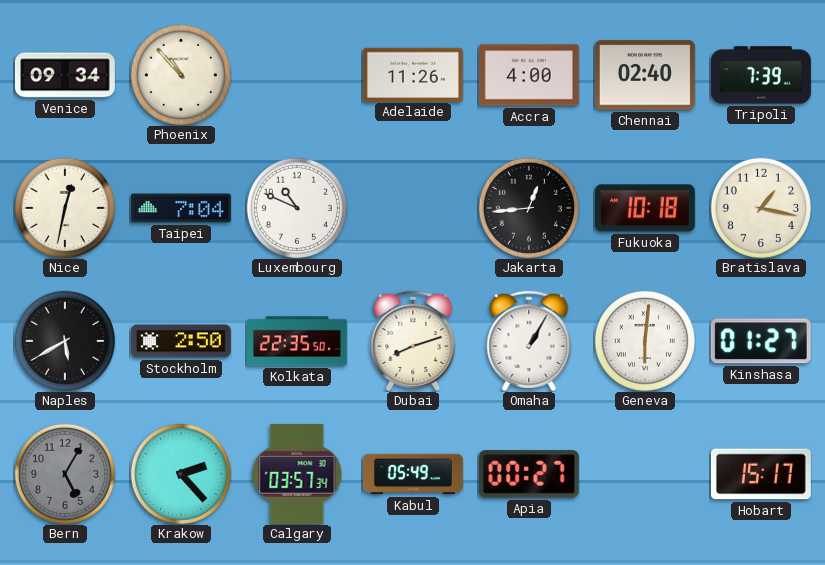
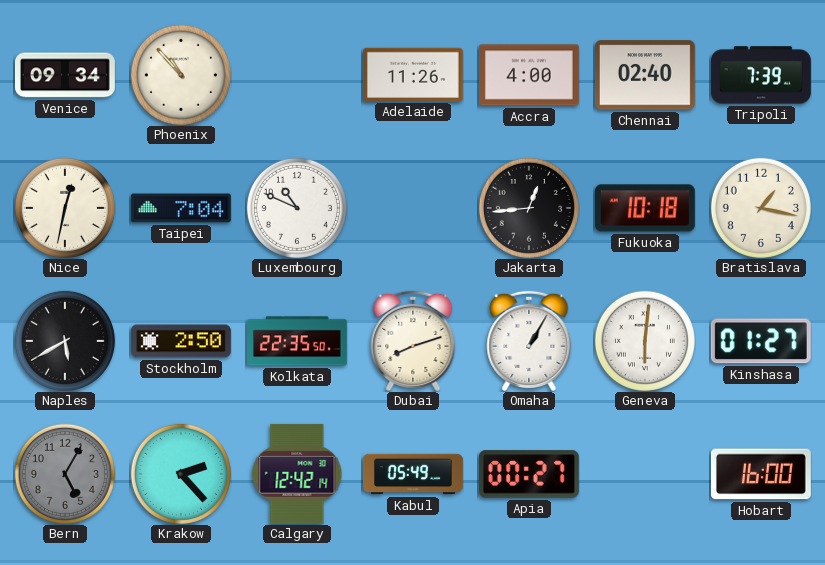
Calgary: 03:57 -> 12:42 (297, 474)
Hobart: 15:17 -> 16:00 (761, 474)
